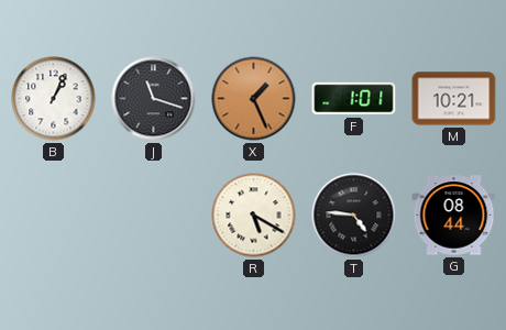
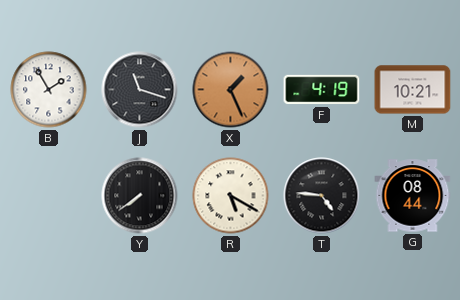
B: 1:04 -> 1:55 (49, 90)
F: 1:01 -> 4:19 (322, 90)
Y: none -> 7:39 (140, 196)
